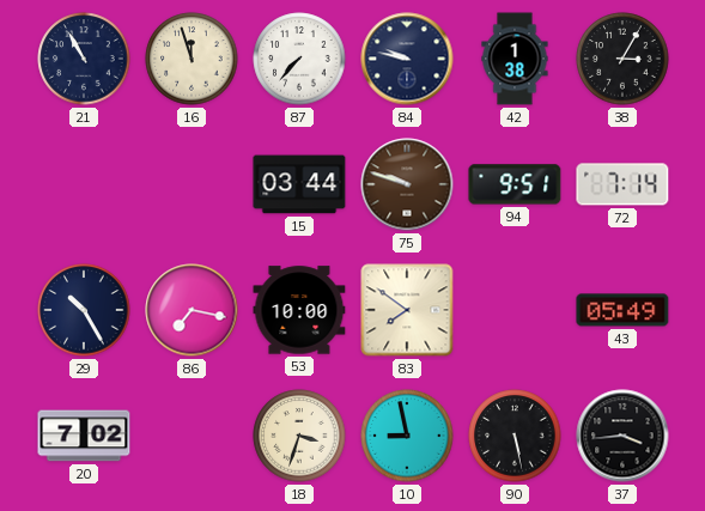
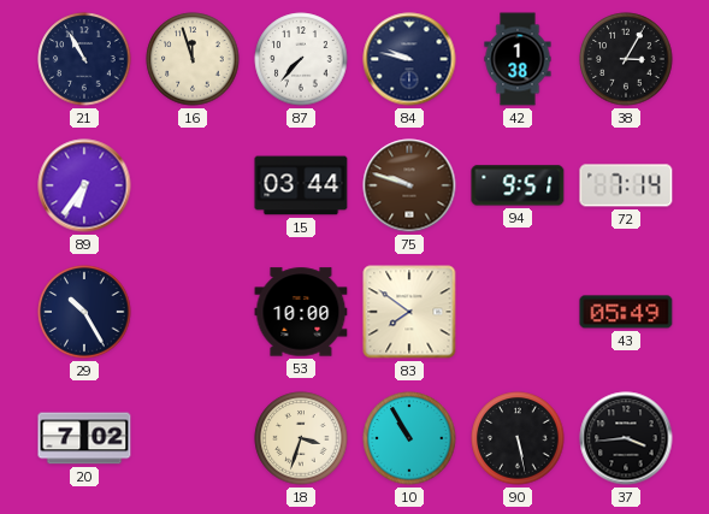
89: none -> 6:36 (84, 185)
86: 7:17 -> none (192, 310)
10: 8:58 -> 10:55 (409, 438)
